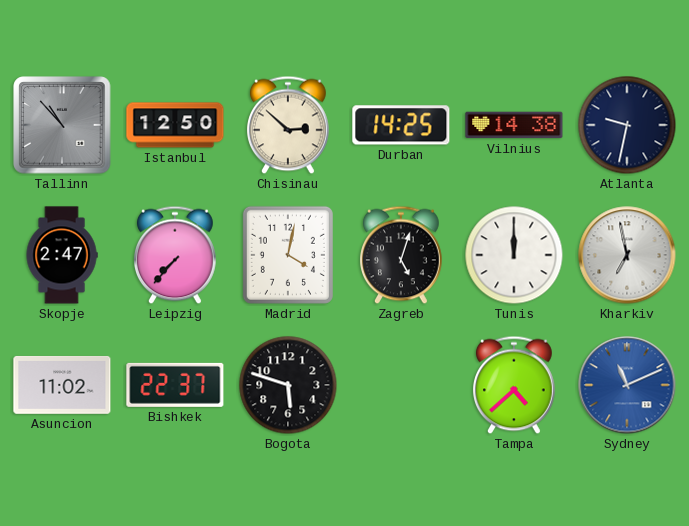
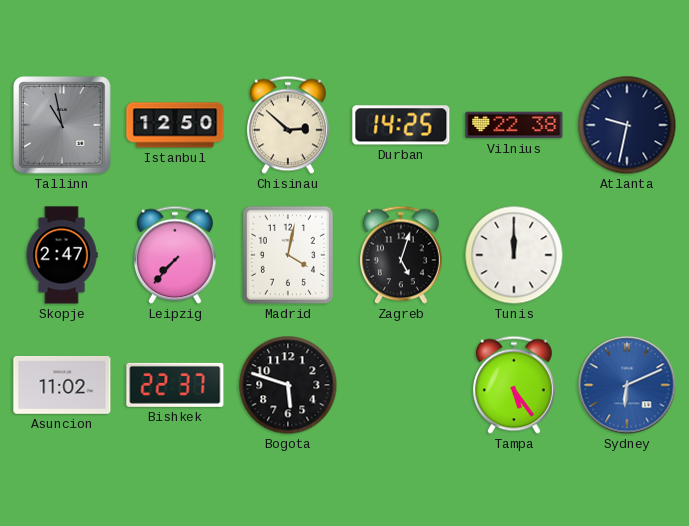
Tallinn: 10:53 -> 10:58 (62, 125)
Vilnius: 14:38 -> 22:38 (514, 125)
Kharkiv: 6:58 -> none (627, 255)
Tampa: 4:38 -> 5:24 (515, 385)
Sydney: 11:11 -> 6:11 (627, 385)
